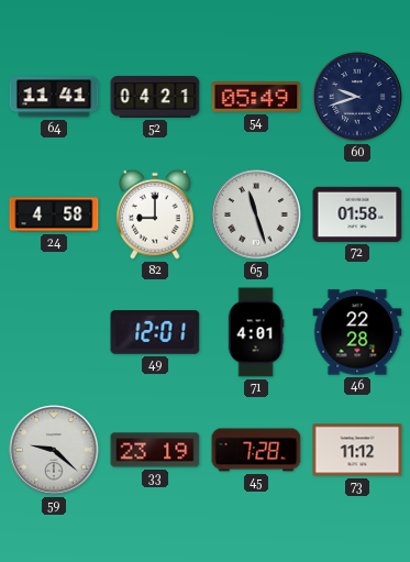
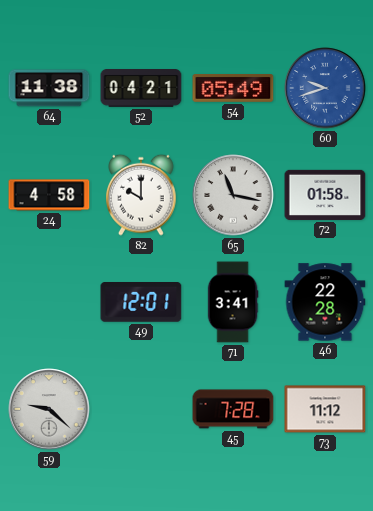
64: 11:41 -> 11:38 (49, 88)
60 dial: navy -> blue (325, 88)
82: 9:00 -> 10:00 (142, 195)
65: 11:27 -> 11:17 (233, 195)
71: 4:01 -> 3:41 (233, 302)
33: 23:19 -> none (155, 450)
